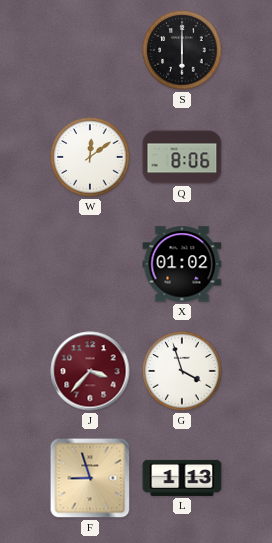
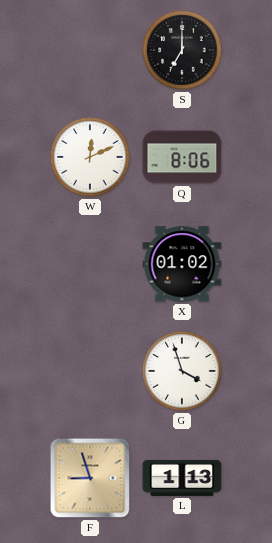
S: 6:00 -> 7:00 (182, 50)
W: 12:09 -> 12:11 (90, 157)
J: 3:37 -> none (90, 371)
